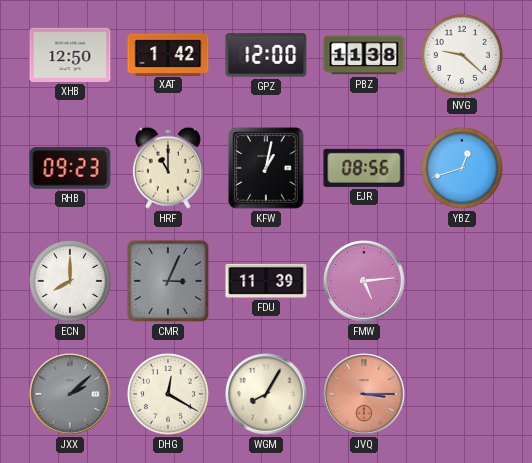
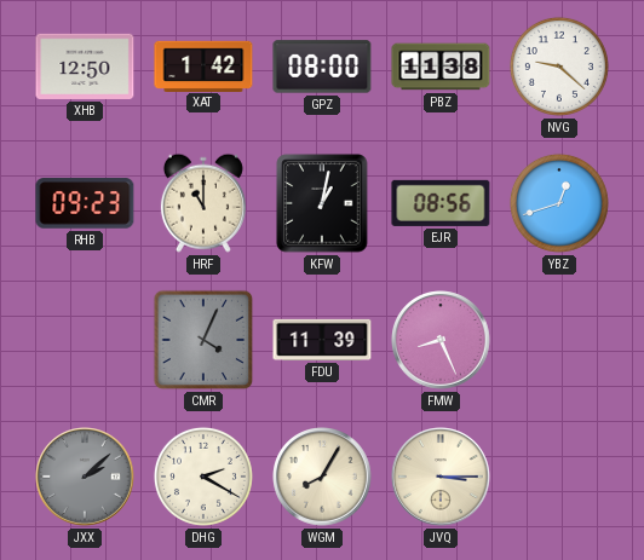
GPZ: 12:00 -> 08:00 (322, 67)
ECN: 8:00 -> none (70, 281)
CMR: 3:04 -> 4:04 (203, 340)
FMW: 5:14 -> 8:26 (441, 340)
DHG: 12:20 -> 2:20 (203, 477)
JVQ dial: salmon -> cream (441, 477)
